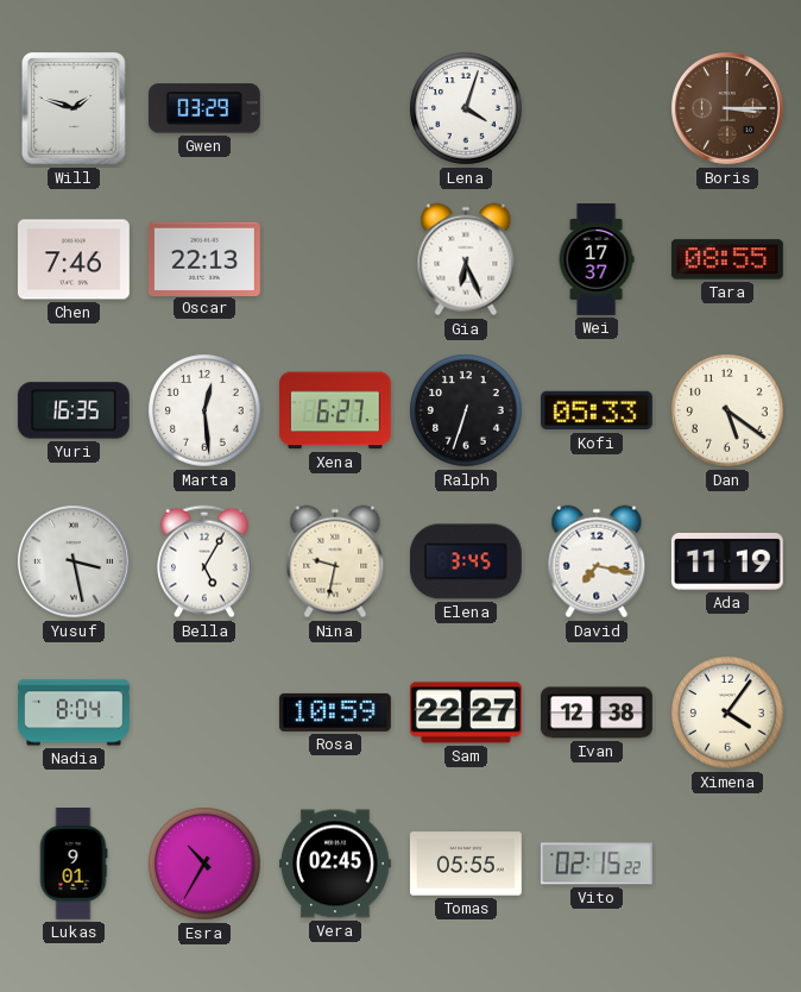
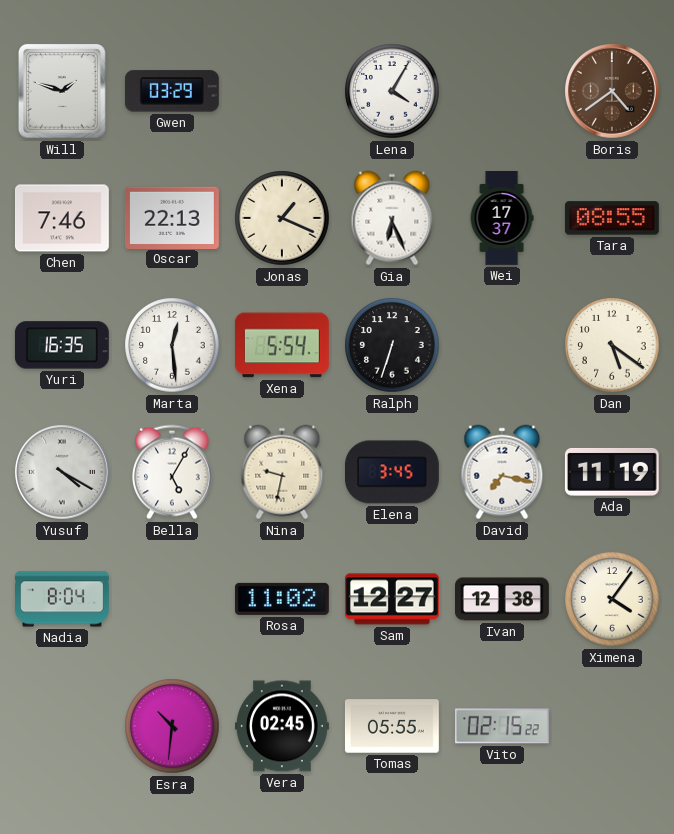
Lena: 4:03 -> 4:05 (392, 91)
Boris: 3:15 -> 4:39 (613, 92)
Jonas: none -> 1:19 (282, 218)
Xena: 6:27 -> 5:54 (282, 345)
Kofi: 05:33 -> none (597, 410)
Yusuf: 3:28 -> 4:20 (63, 473)
Rosa: 10:59 -> 11:02 (282, 599)
Sam: 22:27 -> 12:27 (392, 599)
Lukas: 9:01 -> none (74, 865)
Esra: 10:35 -> 10:31 (172, 726)
